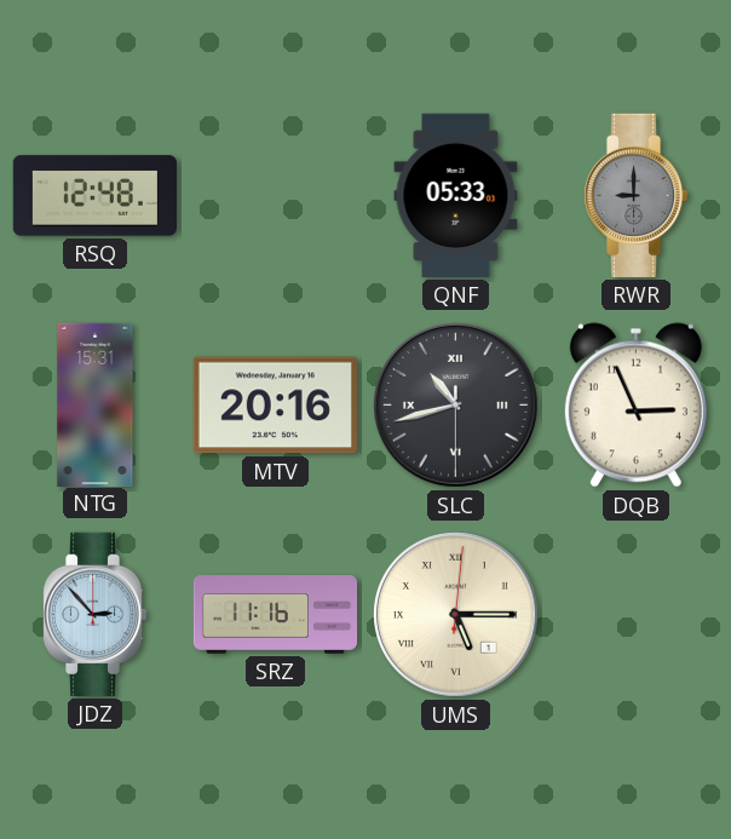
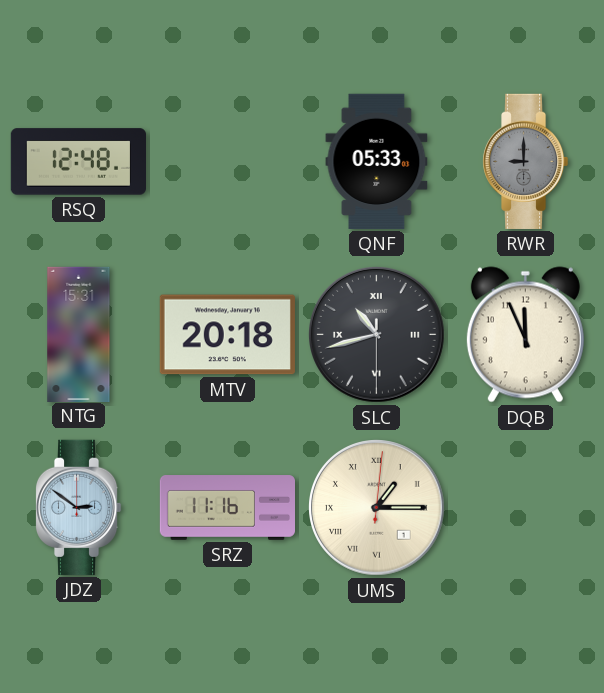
MTV: 20:16 -> 20:18 (227, 335)
DQB: 2:56 -> 11:56 (525, 335)
JDZ: 2:53 -> 2:51 (78, 507)
UMS: 5:15 -> 1:15 (377, 508)
